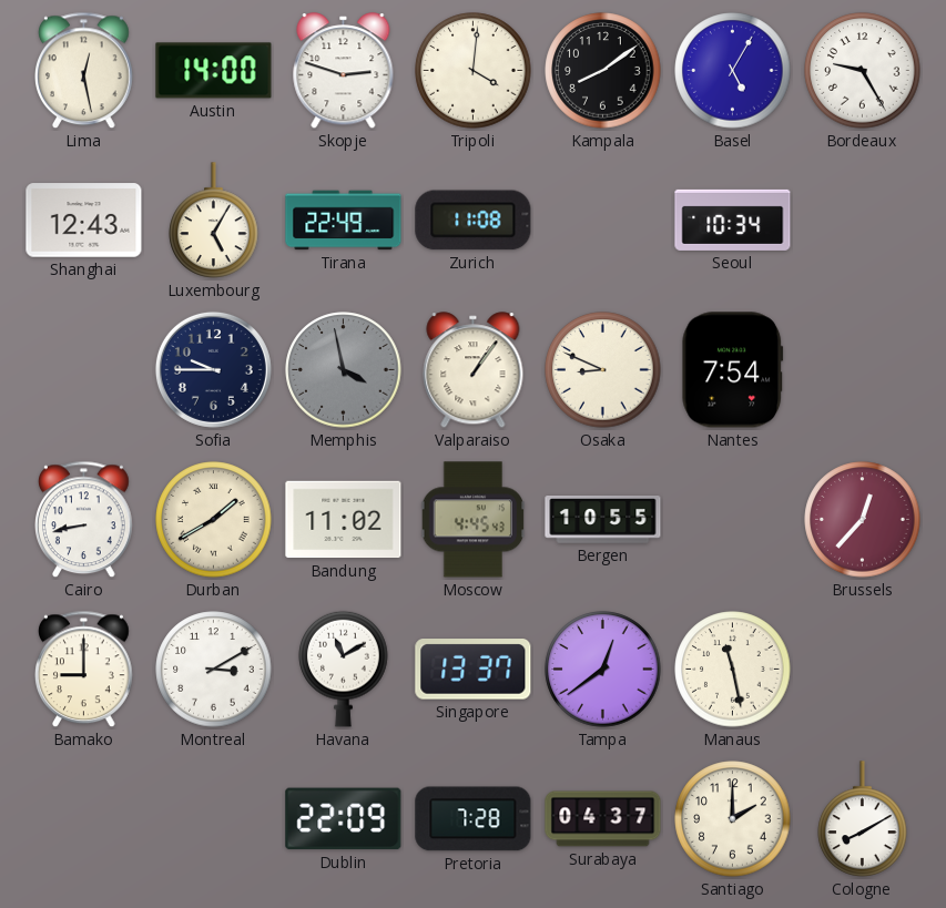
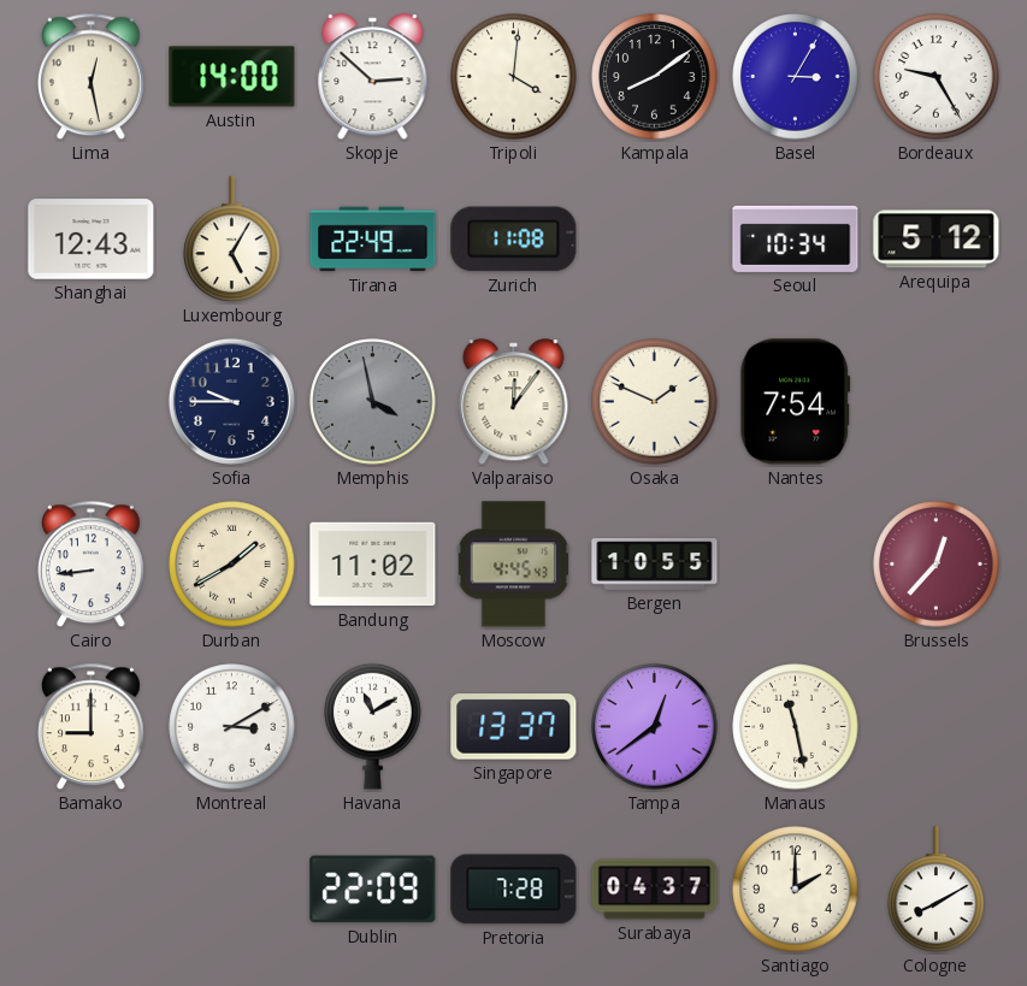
Skopje: 2:48 -> 2:52 (373, 77)
Basel: 5:05 -> 3:05 (796, 77)
Arequipa: none -> 5:12 (937, 240)
Valparaiso: 1:06 -> 12:06 (514, 402)
Osaka: 8:49 -> 1:49 (655, 402)
Cairo: 8:43 -> 8:44 (92, 565)
